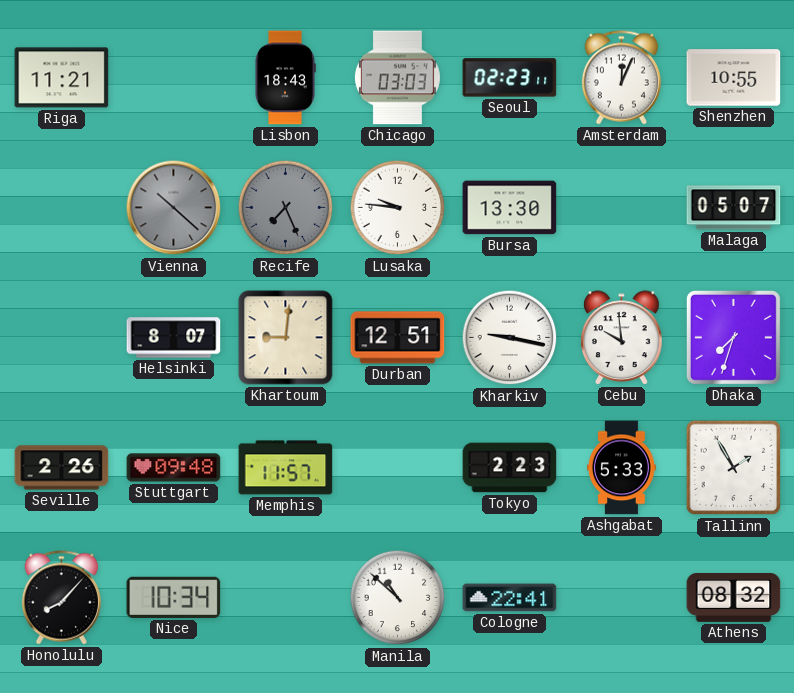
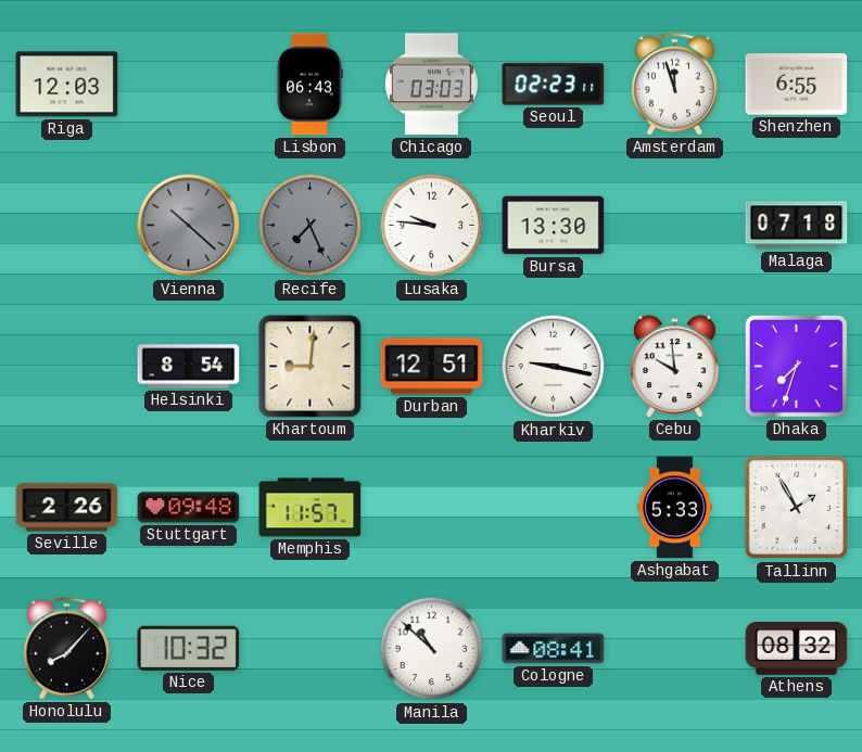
Riga: 11:21 -> 12:03 (67, 85)
Lisbon: 18:43 -> 06:43 (309, 85)
Amsterdam: 12:04 -> 11:57 (674, 85)
Shenzhen: 10:55 -> 6:55 (797, 85)
Malaga: 05:07 -> 07:18 (797, 226)
Helsinki: 8:07 -> 8:54 (189, 367)
Tokyo: 2:23 -> none (510, 468)
Nice: 10:34 -> 10:32 (189, 648)
Cologne: 22:41 -> 08:41 (554, 649)
